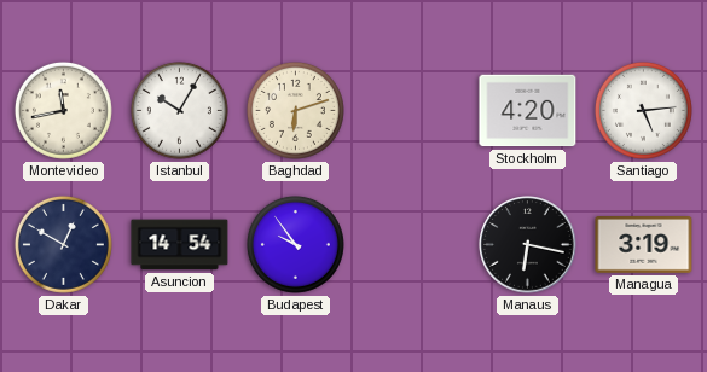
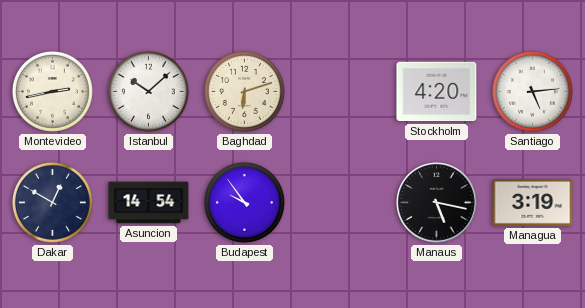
Montevideo: 11:43 -> 2:43 (52, 91)
Istanbul: 10:05 -> 10:08 (148, 91)
Manaus: 6:17 -> 5:17 (437, 203)
